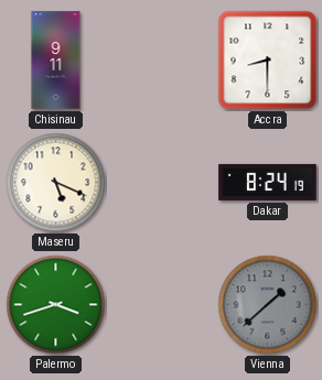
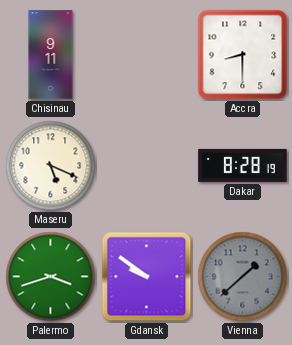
Dakar: 8:24 -> 8:28 (243, 165)
Gdansk: none -> 9:51 (147, 277)
